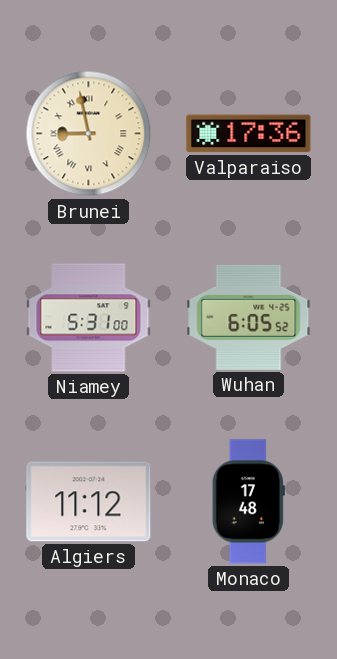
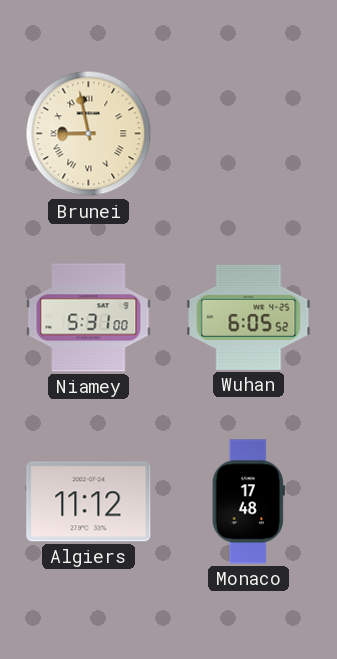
Valparaiso: 17:36 -> none (249, 134)
